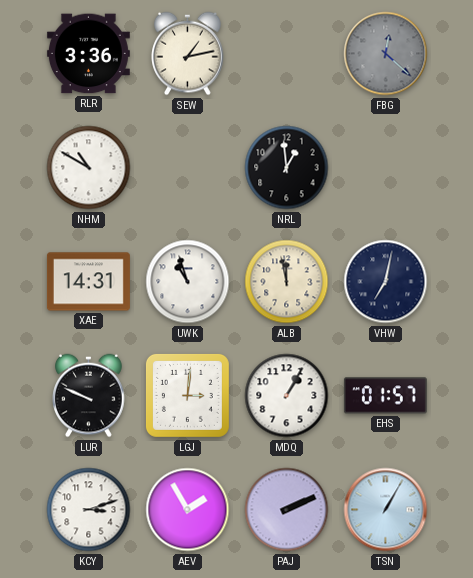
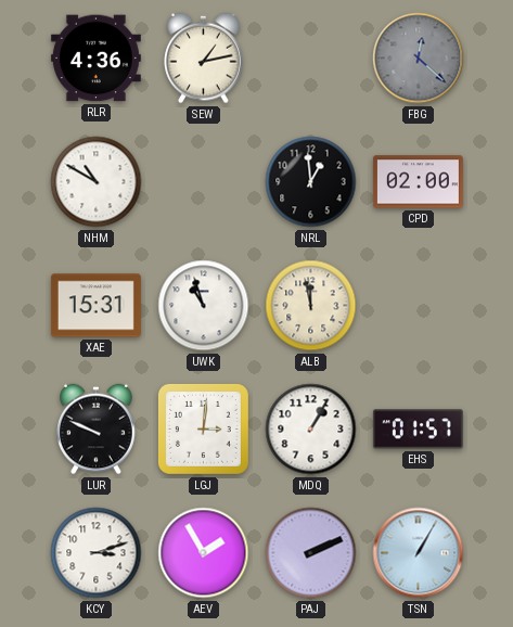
RLR: 3:36 -> 4:36 (95, 59)
CPD: none -> 02:00 (418, 182)
XAE: 14:31 -> 15:31 (95, 306)
VHW: 7:02 -> none (386, 282)
